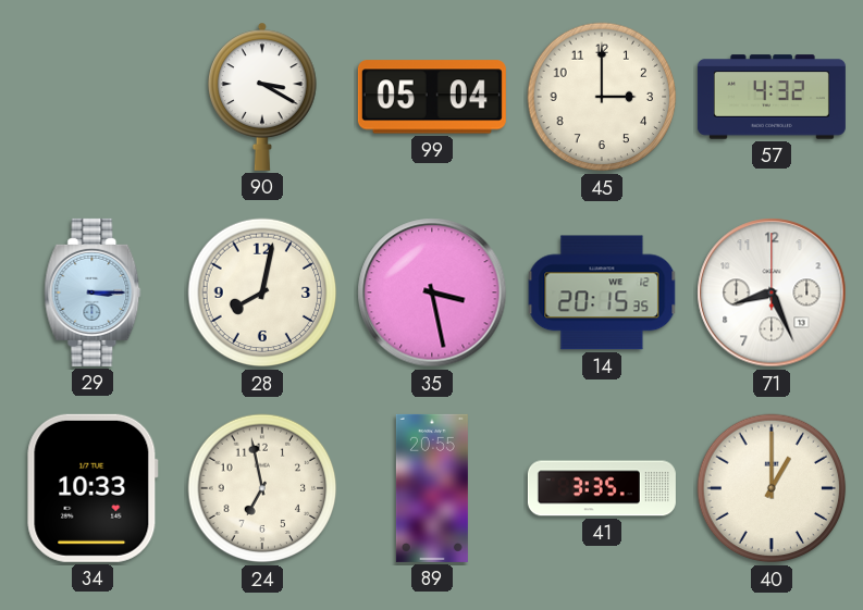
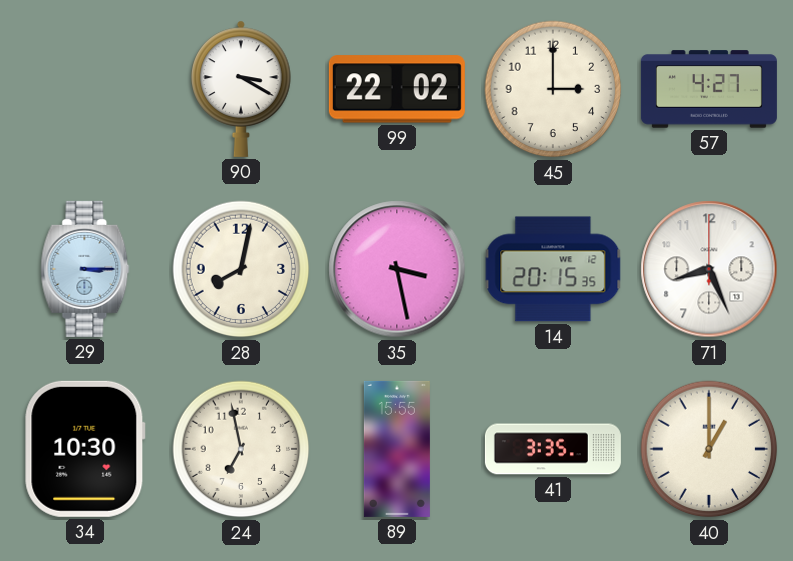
99: 05:04 -> 22:02 (397, 89)
57: 4:32 -> 4:27 (709, 89)
34: 10:33 -> 10:30 (85, 449)
89: 20:55 -> 15:55 (397, 449)
